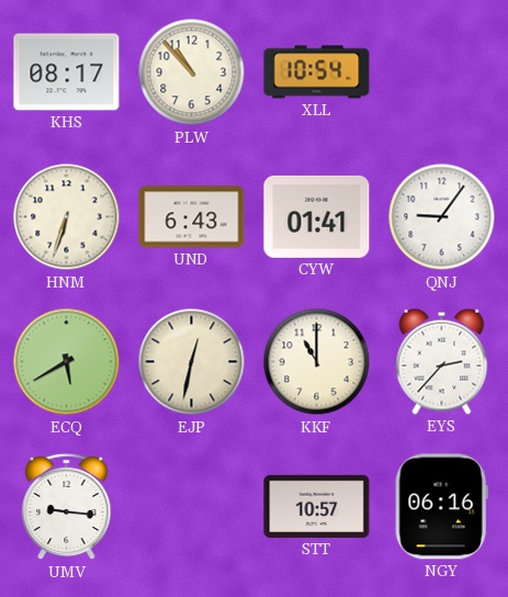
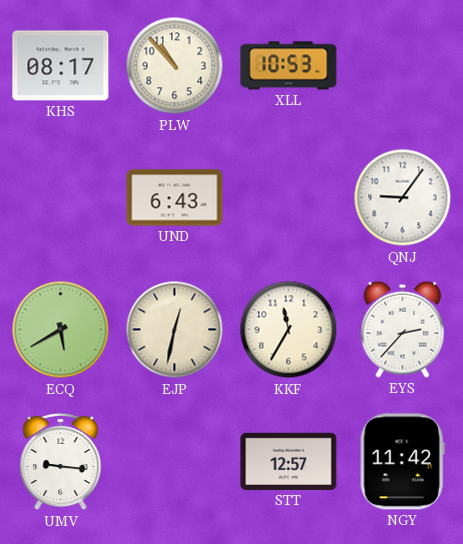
XLL: 10:54 -> 10:53 (289, 66)
HNM: 6:33 -> none (67, 217)
CYW: 01:41 -> none (317, 216)
KKF: 11:00 -> 11:35 (289, 330)
STT: 10:57 -> 12:57 (289, 461)
NGY: 06:16 -> 11:42 (402, 462)
